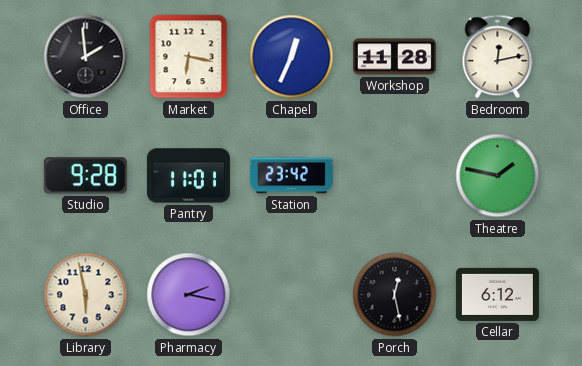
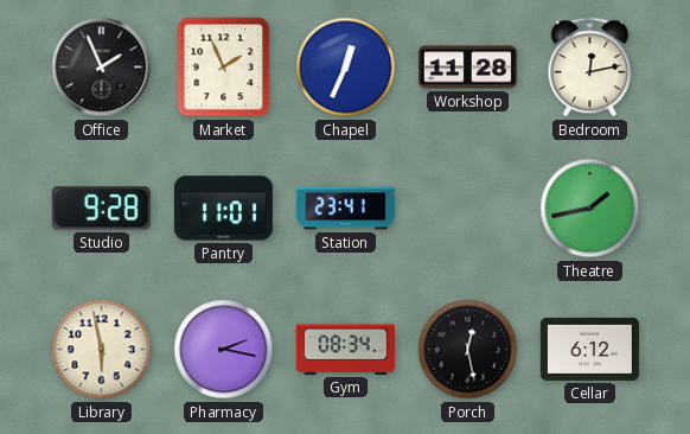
Office: 1:59 -> 1:56 (102, 68)
Market: 6:17 -> 1:56 (224, 68)
Station: 23:42 -> 23:41 (345, 209)
Theatre: 1:47 -> 1:43 (590, 209)
Gym: none -> 08:34 (345, 349)
